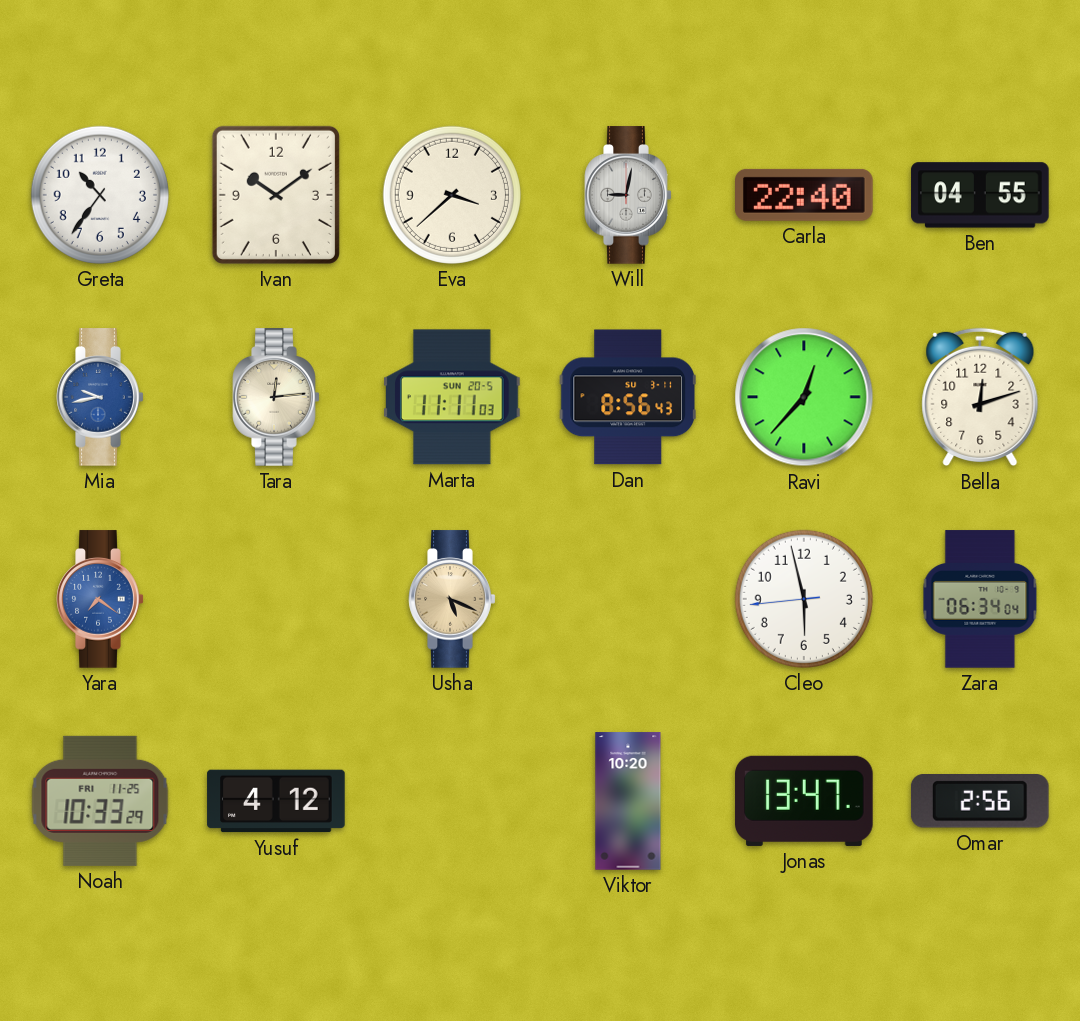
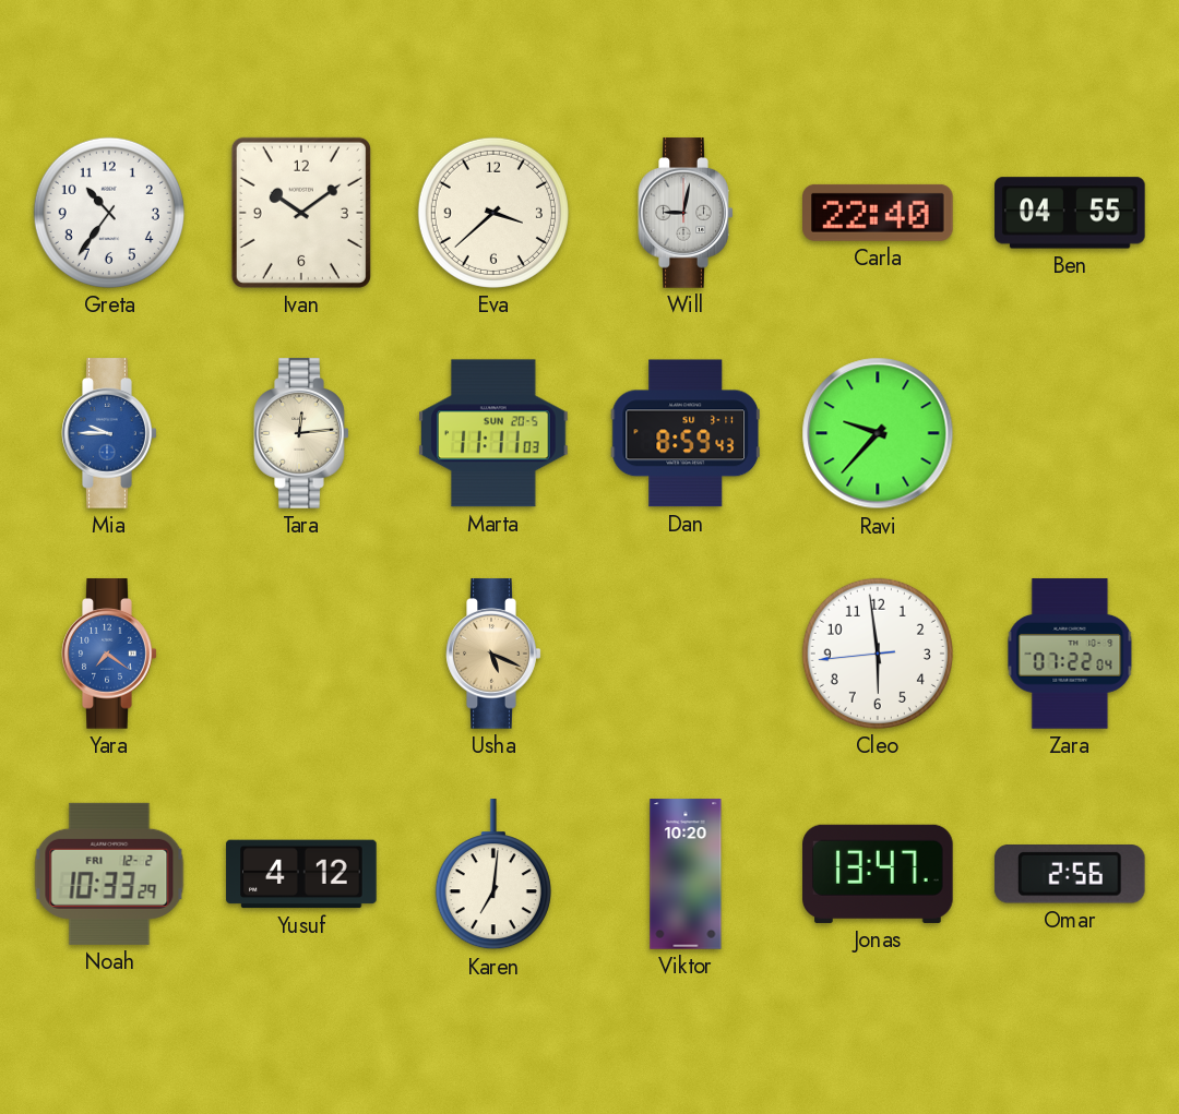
Mia: 9:43 -> 9:45 (109, 433)
Dan: 8:56 -> 8:59 (686, 433)
Ravi: 12:37 -> 9:37 (878, 433)
Bella: 12:12 -> none (980, 397)
Cleo: 5:57 -> 5:58 (878, 654)
Zara: 06:34 -> 07:22 (1070, 654)
Noah date: FRI 11-25 -> FRI 12-2 (109, 874)
Karen: none -> 7:01 (493, 875)
